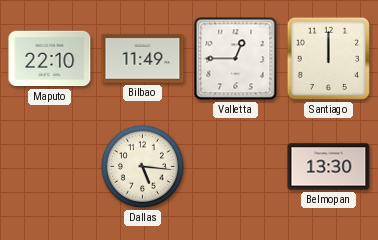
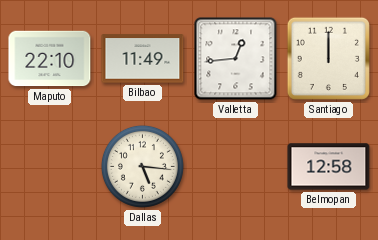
Valletta: 12:45 -> 12:44 (236, 59)
Belmopan: 13:30 -> 12:58 (329, 167)
